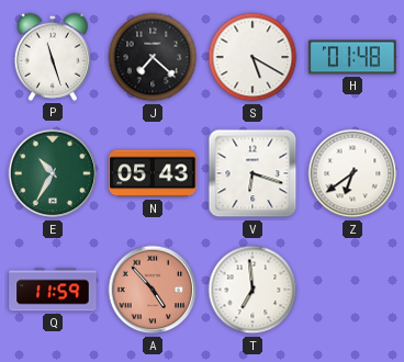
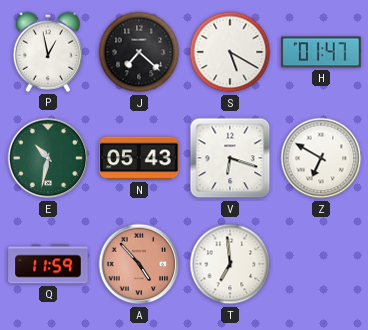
P: 11:27 -> 12:58 (47, 52)
H: 01:48 -> 01:47 (321, 52)
E: 10:35 -> 10:32 (48, 158)
Z: 6:39 -> 6:50 (321, 158)
